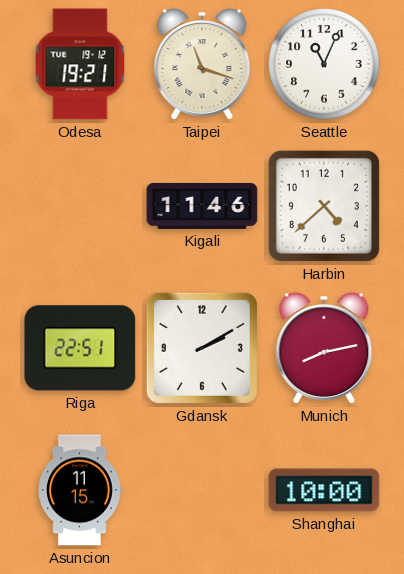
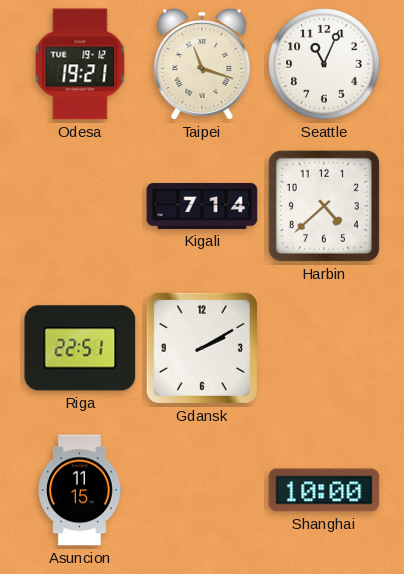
Kigali: 11:46 -> 7:14 (202, 206)
Munich: 8:13 -> none (324, 349)
